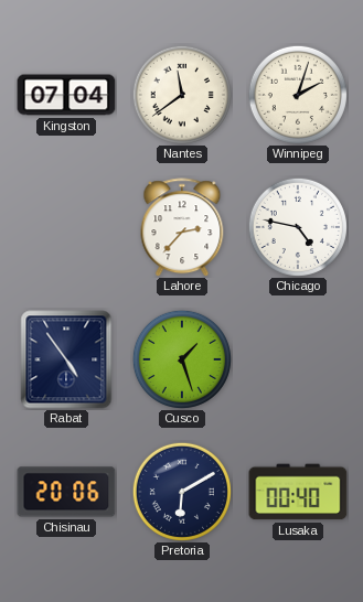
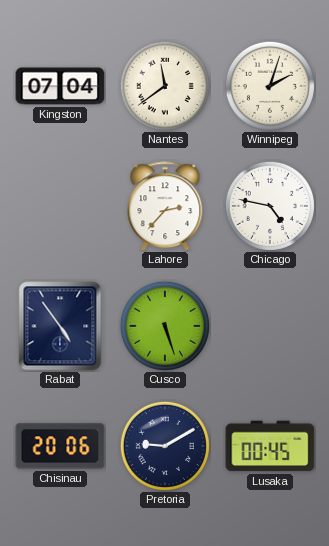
Cusco: 1:27 -> 5:27 (165, 326)
Pretoria: 6:10 -> 9:10 (165, 446)
Lusaka: 00:40 -> 00:45 (270, 446)
